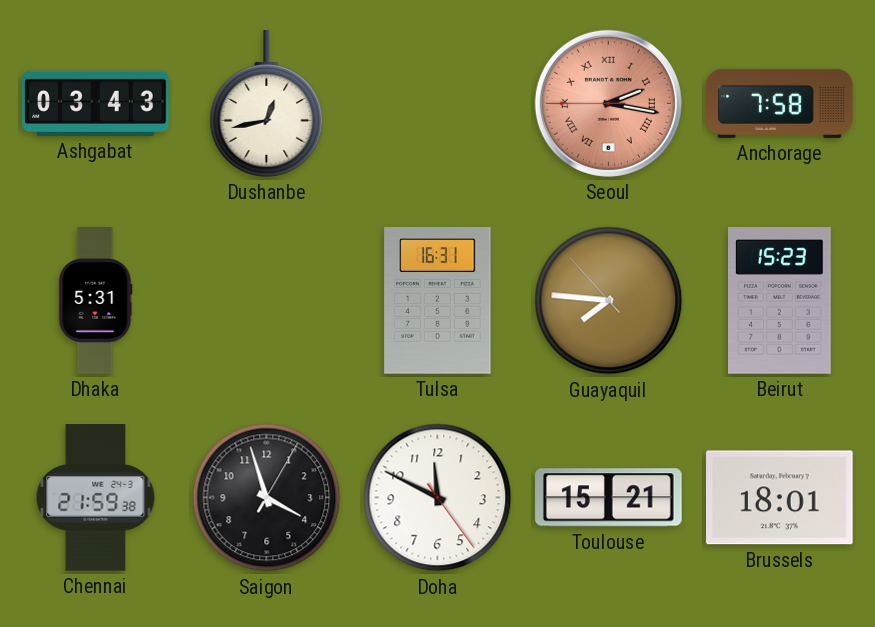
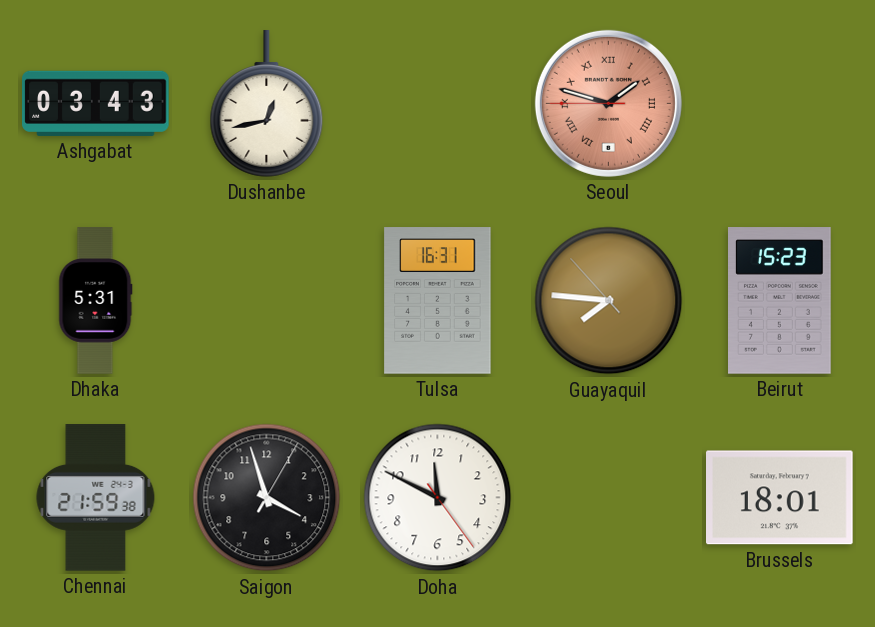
Seoul: 2:16 -> 1:47 (608, 103)
Anchorage: 7:58 -> none (780, 103)
Toulouse: 15:21 -> none (609, 498)
